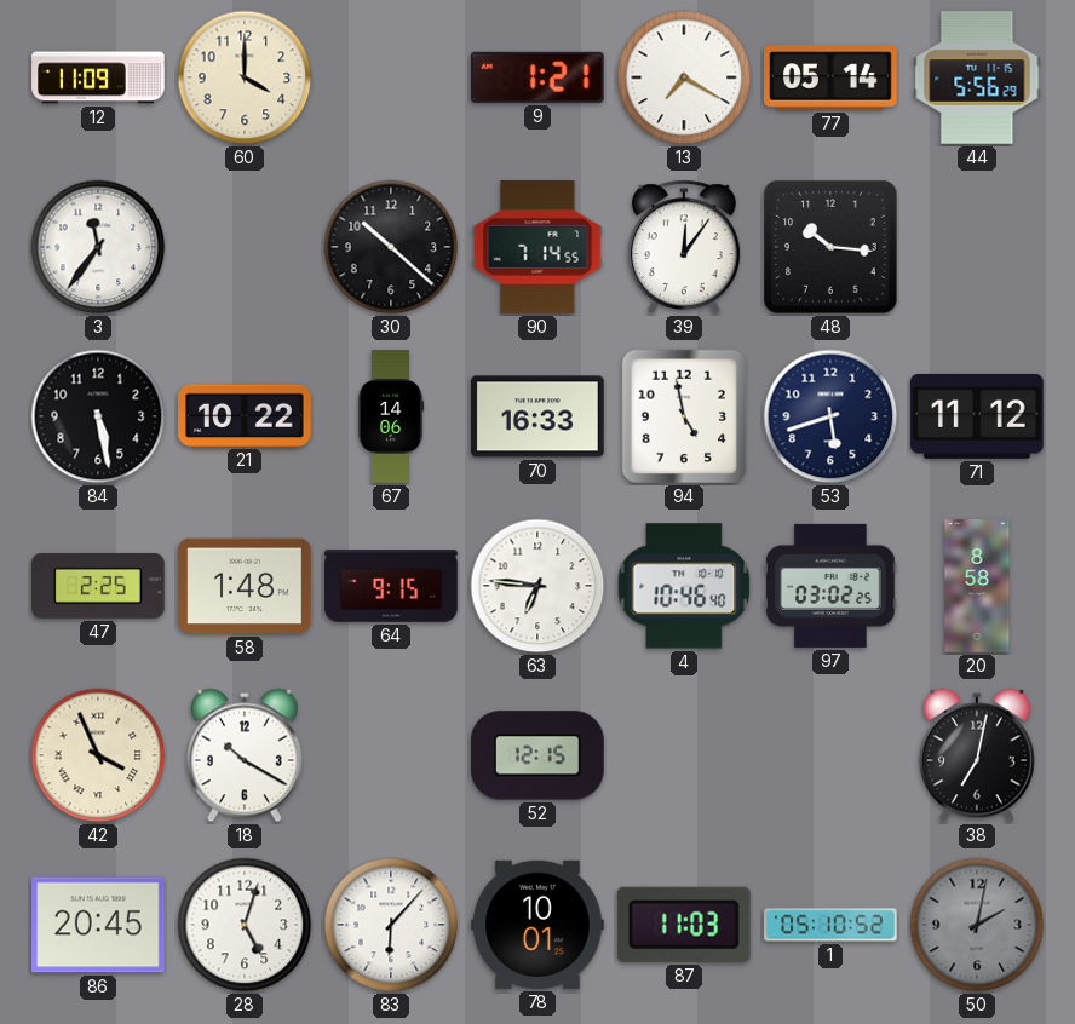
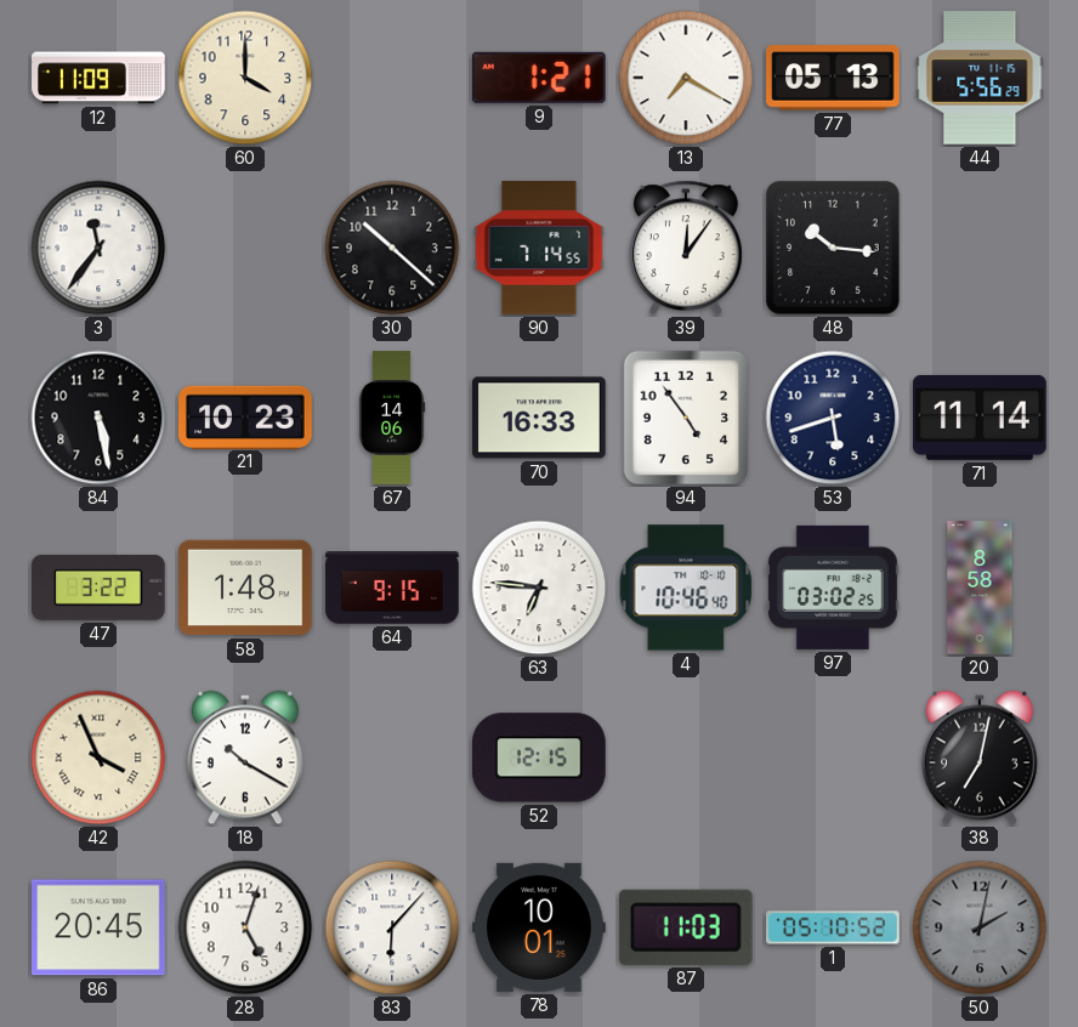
77: 05:14 -> 05:13 (833, 78)
21: 10:22 -> 10:23 (245, 416)
94: 4:58 -> 4:54 (686, 418)
71: 11:12 -> 11:14 (981, 418)
47: 2:25 -> 3:22 (98, 588)
